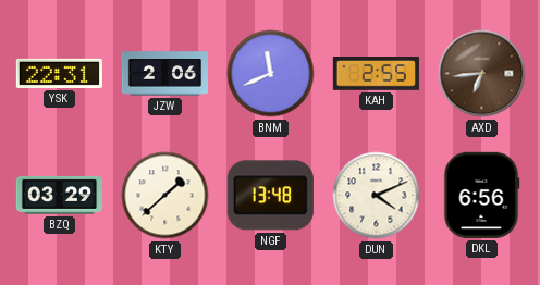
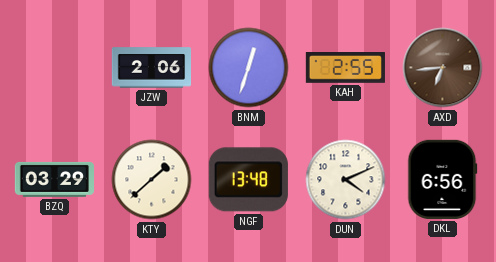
YSK: 22:31 -> none (59, 73)
BNM: 11:41 -> 12:33 (249, 68)
